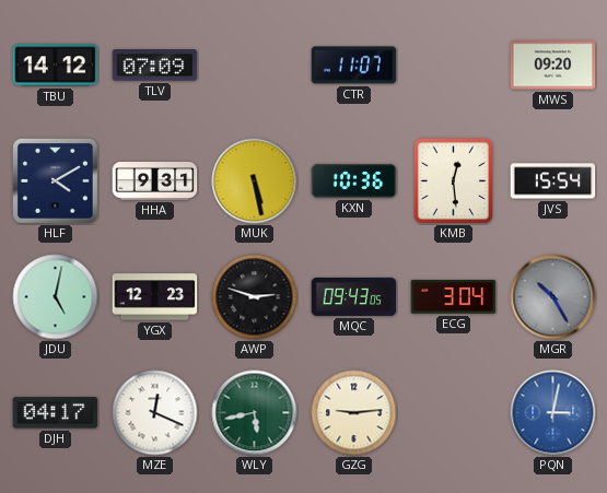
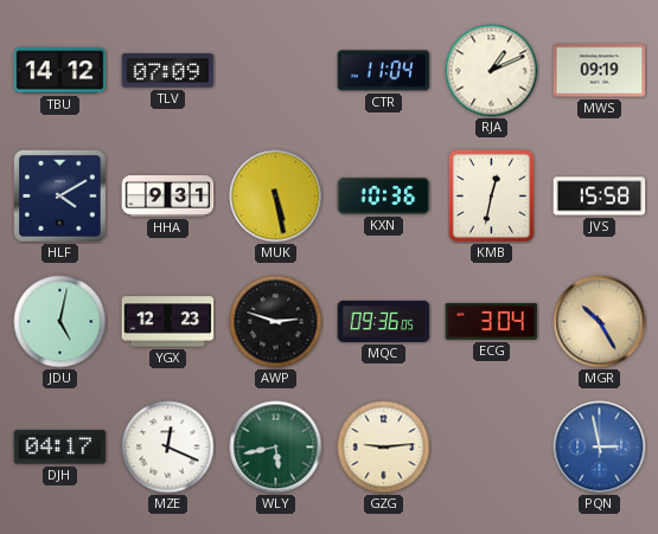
CTR: 11:07 -> 11:04 (384, 71)
RJA: none -> 1:11 (492, 71)
MWS: 09:20 -> 09:19 (600, 71)
KMB: 12:29 -> 12:32 (491, 195)
JVS: 15:54 -> 15:58 (600, 197)
MQC: 09:43 -> 09:36 (384, 321)
MGR dial: grey -> champagne (600, 322)
PQN: 3:02 -> 2:58 (600, 448)
